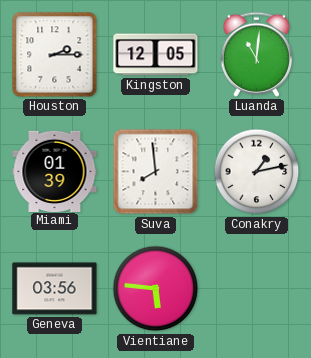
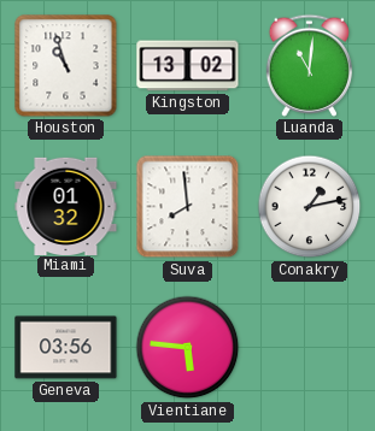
Houston: 2:15 -> 10:57 (66, 66)
Kingston: 12:05 -> 13:02 (188, 66)
Miami: 01:39 -> 01:32 (66, 206)
